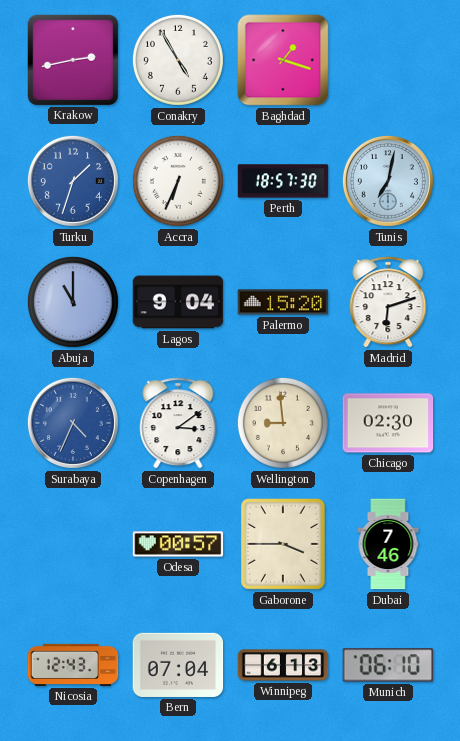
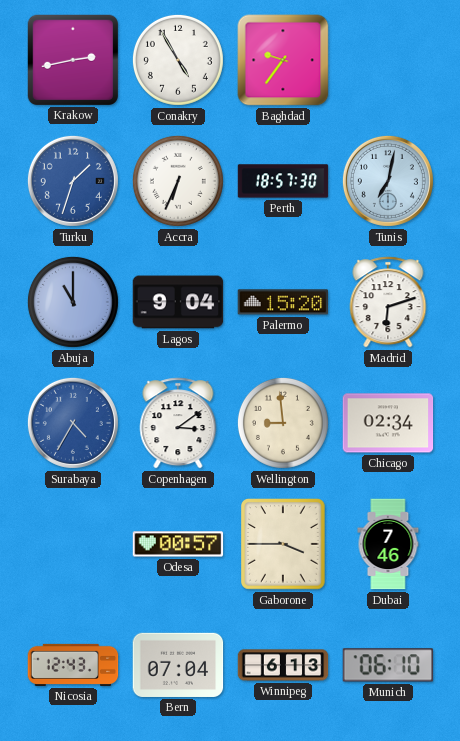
Baghdad: 1:18 -> 9:36 (283, 60)
Surabaya: 4:34 -> 4:35 (73, 423)
Chicago: 02:30 -> 02:34 (388, 423)
